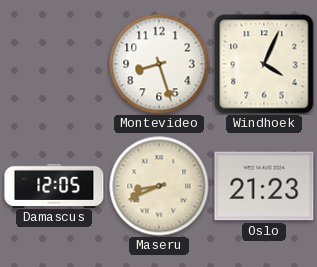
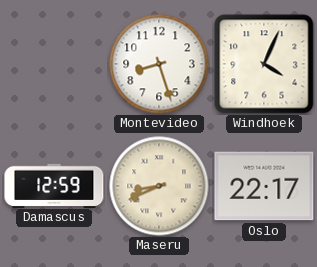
Damascus: 12:05 -> 12:59 (54, 185)
Oslo: 21:23 -> 22:17 (264, 186)
